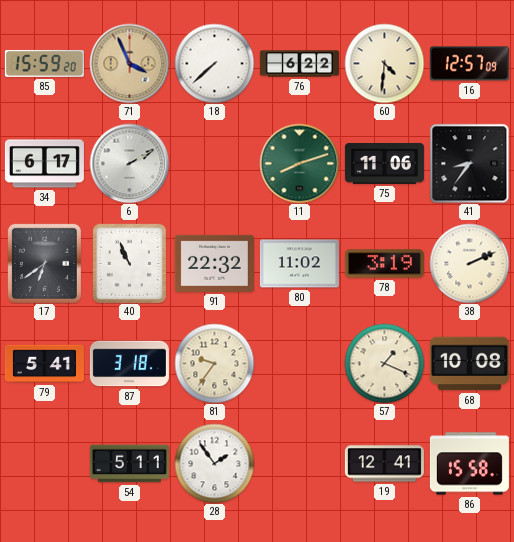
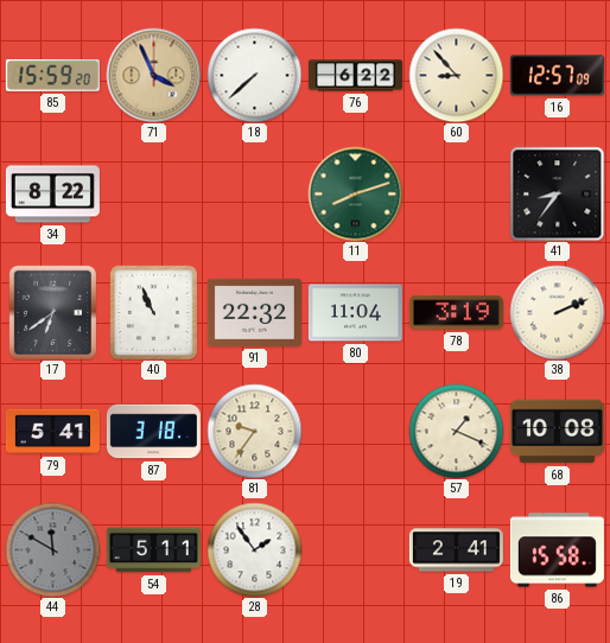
60: 4:31 -> 8:53 (456, 75)
34: 6:17 -> 8:22 (52, 195)
6: 2:10 -> none (129, 163)
75: 11:06 -> none (384, 163)
80: 11:02 -> 11:04 (355, 313)
44: none -> 11:50 (52, 549)
19: 12:41 -> 2:41 (456, 550)
